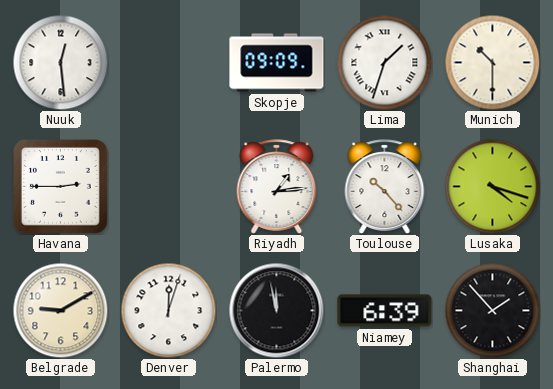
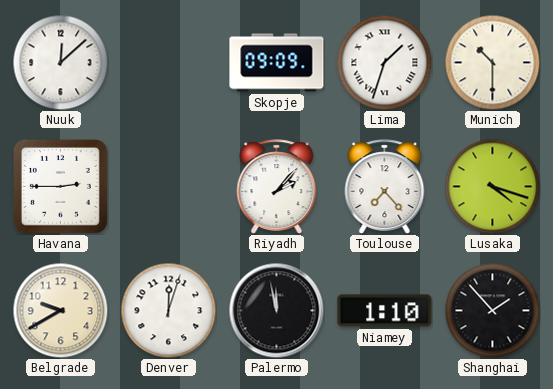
Nuuk: 12:29 -> 12:08 (60, 62)
Riyadh: 1:14 -> 2:07 (277, 187)
Toulouse: 10:23 -> 7:23 (385, 187)
Belgrade: 9:10 -> 9:40 (60, 310)
Niamey: 6:39 -> 1:10 (385, 311)
